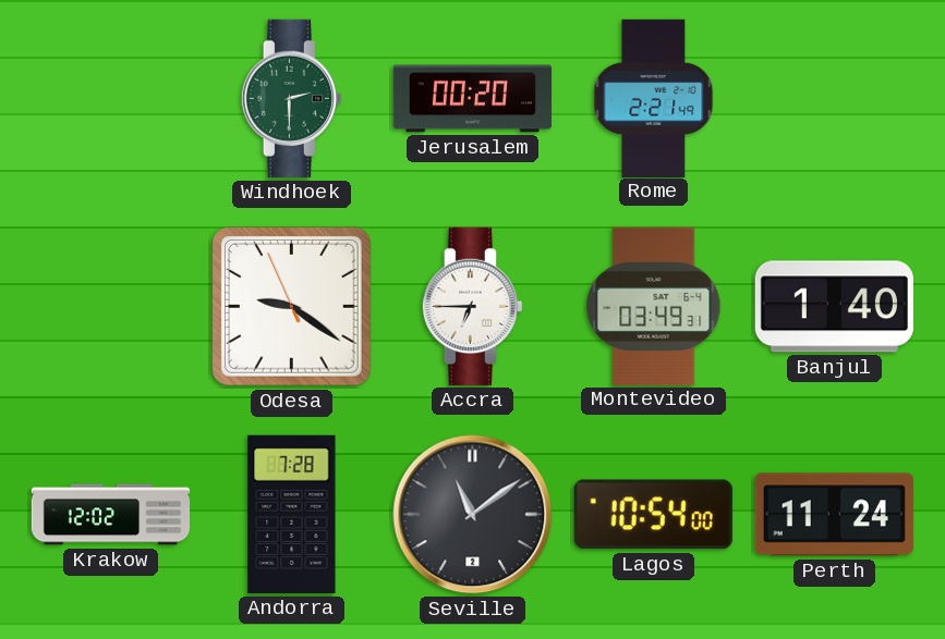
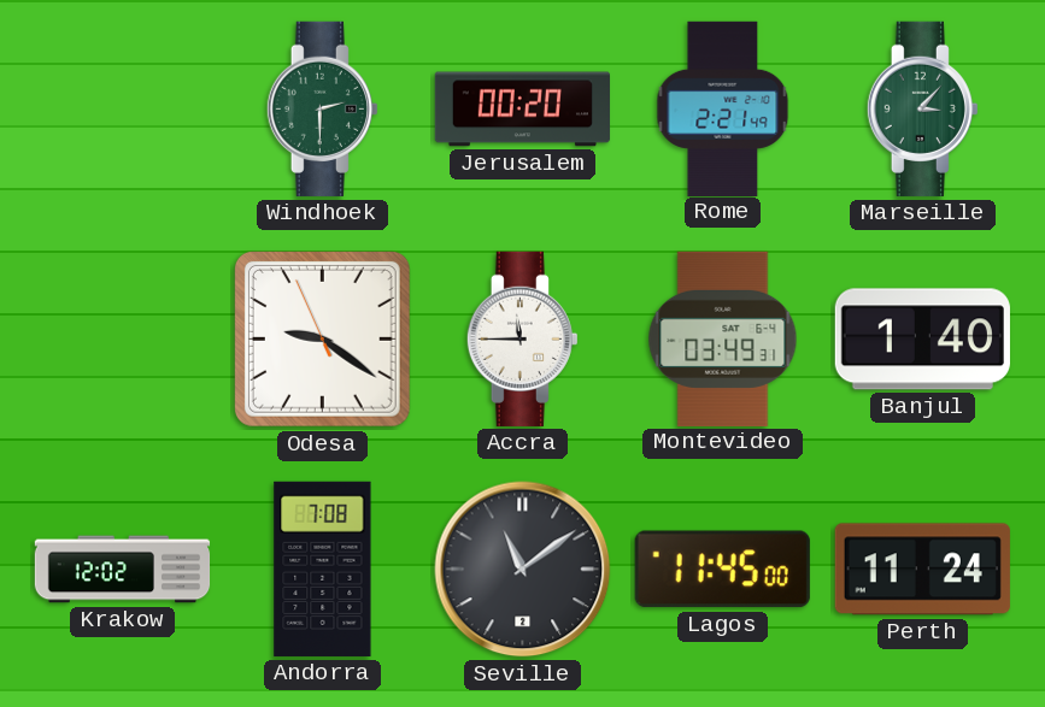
Marseille: none -> 3:07 (922, 108)
Accra: 6:45 -> 11:45 (522, 338)
Andorra: 7:28 -> 7:08 (323, 568)
Lagos: 10:54 -> 11:45 (722, 570)
